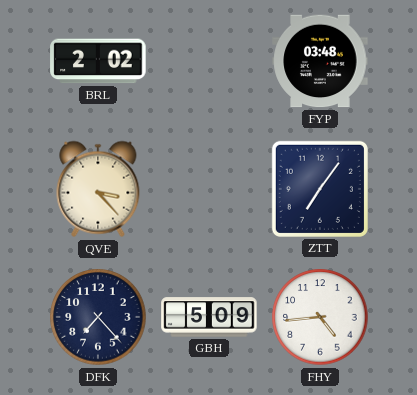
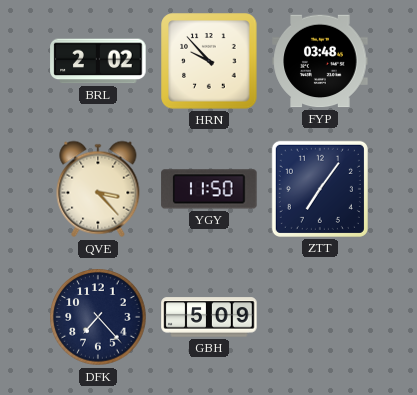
HRN: none -> 9:53 (209, 61)
YGY: none -> 11:50 (209, 189)
FHY: 4:44 -> none (320, 317)
